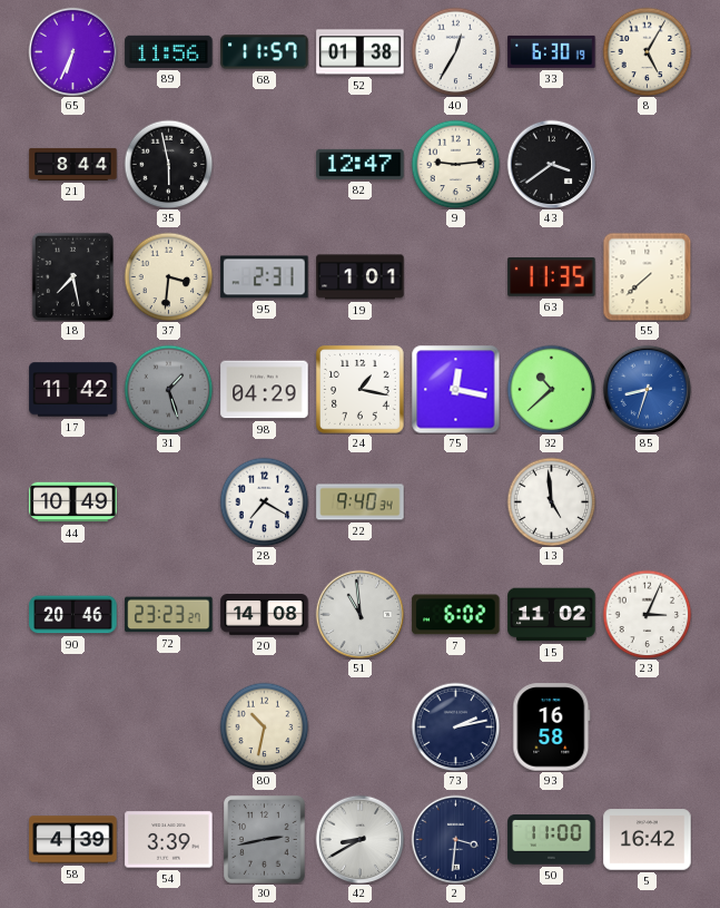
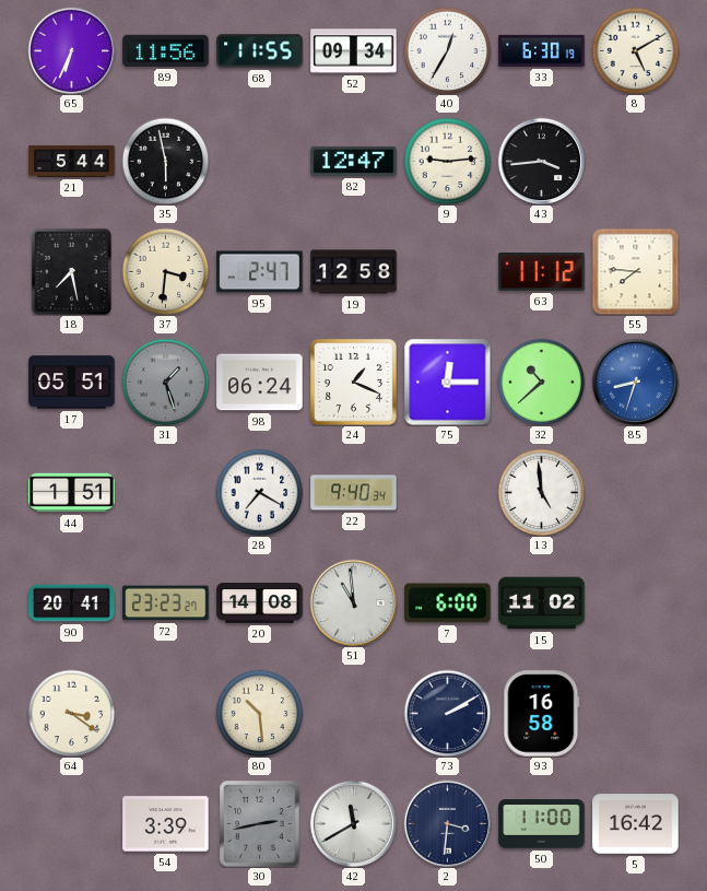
68: 11:57 -> 11:55 (260, 51)
52: 01:38 -> 09:34 (354, 51)
8: 5:05 -> 5:10 (635, 50)
21: 8:44 -> 5:44 (72, 161)
43: 3:39 -> 3:44 (541, 161)
95: 2:31 -> 2:47 (260, 272)
19: 1:01 -> 12:58 (354, 272)
63: 11:35 -> 11:12 (542, 272)
55: 7:38 -> 7:46 (635, 271)
17: 11:42 -> 05:51 (72, 383)
98: 04:29 -> 06:24 (260, 383)
24: 1:17 -> 1:19 (353, 382)
75: 12:17 -> 12:15 (447, 382)
44: 10:49 -> 1:51 (72, 493)
90: 20:46 -> 20:41 (72, 603)
7: 6:02 -> 6:00 (448, 603)
23: 3:04 -> none (647, 614)
64: none -> 3:21 (71, 713)
80: 10:32 -> 10:29 (259, 713)
73: 2:13 -> 2:10 (447, 713)
58: 4:39 -> none (73, 840)
42: 8:40 -> 11:40 (353, 823)
